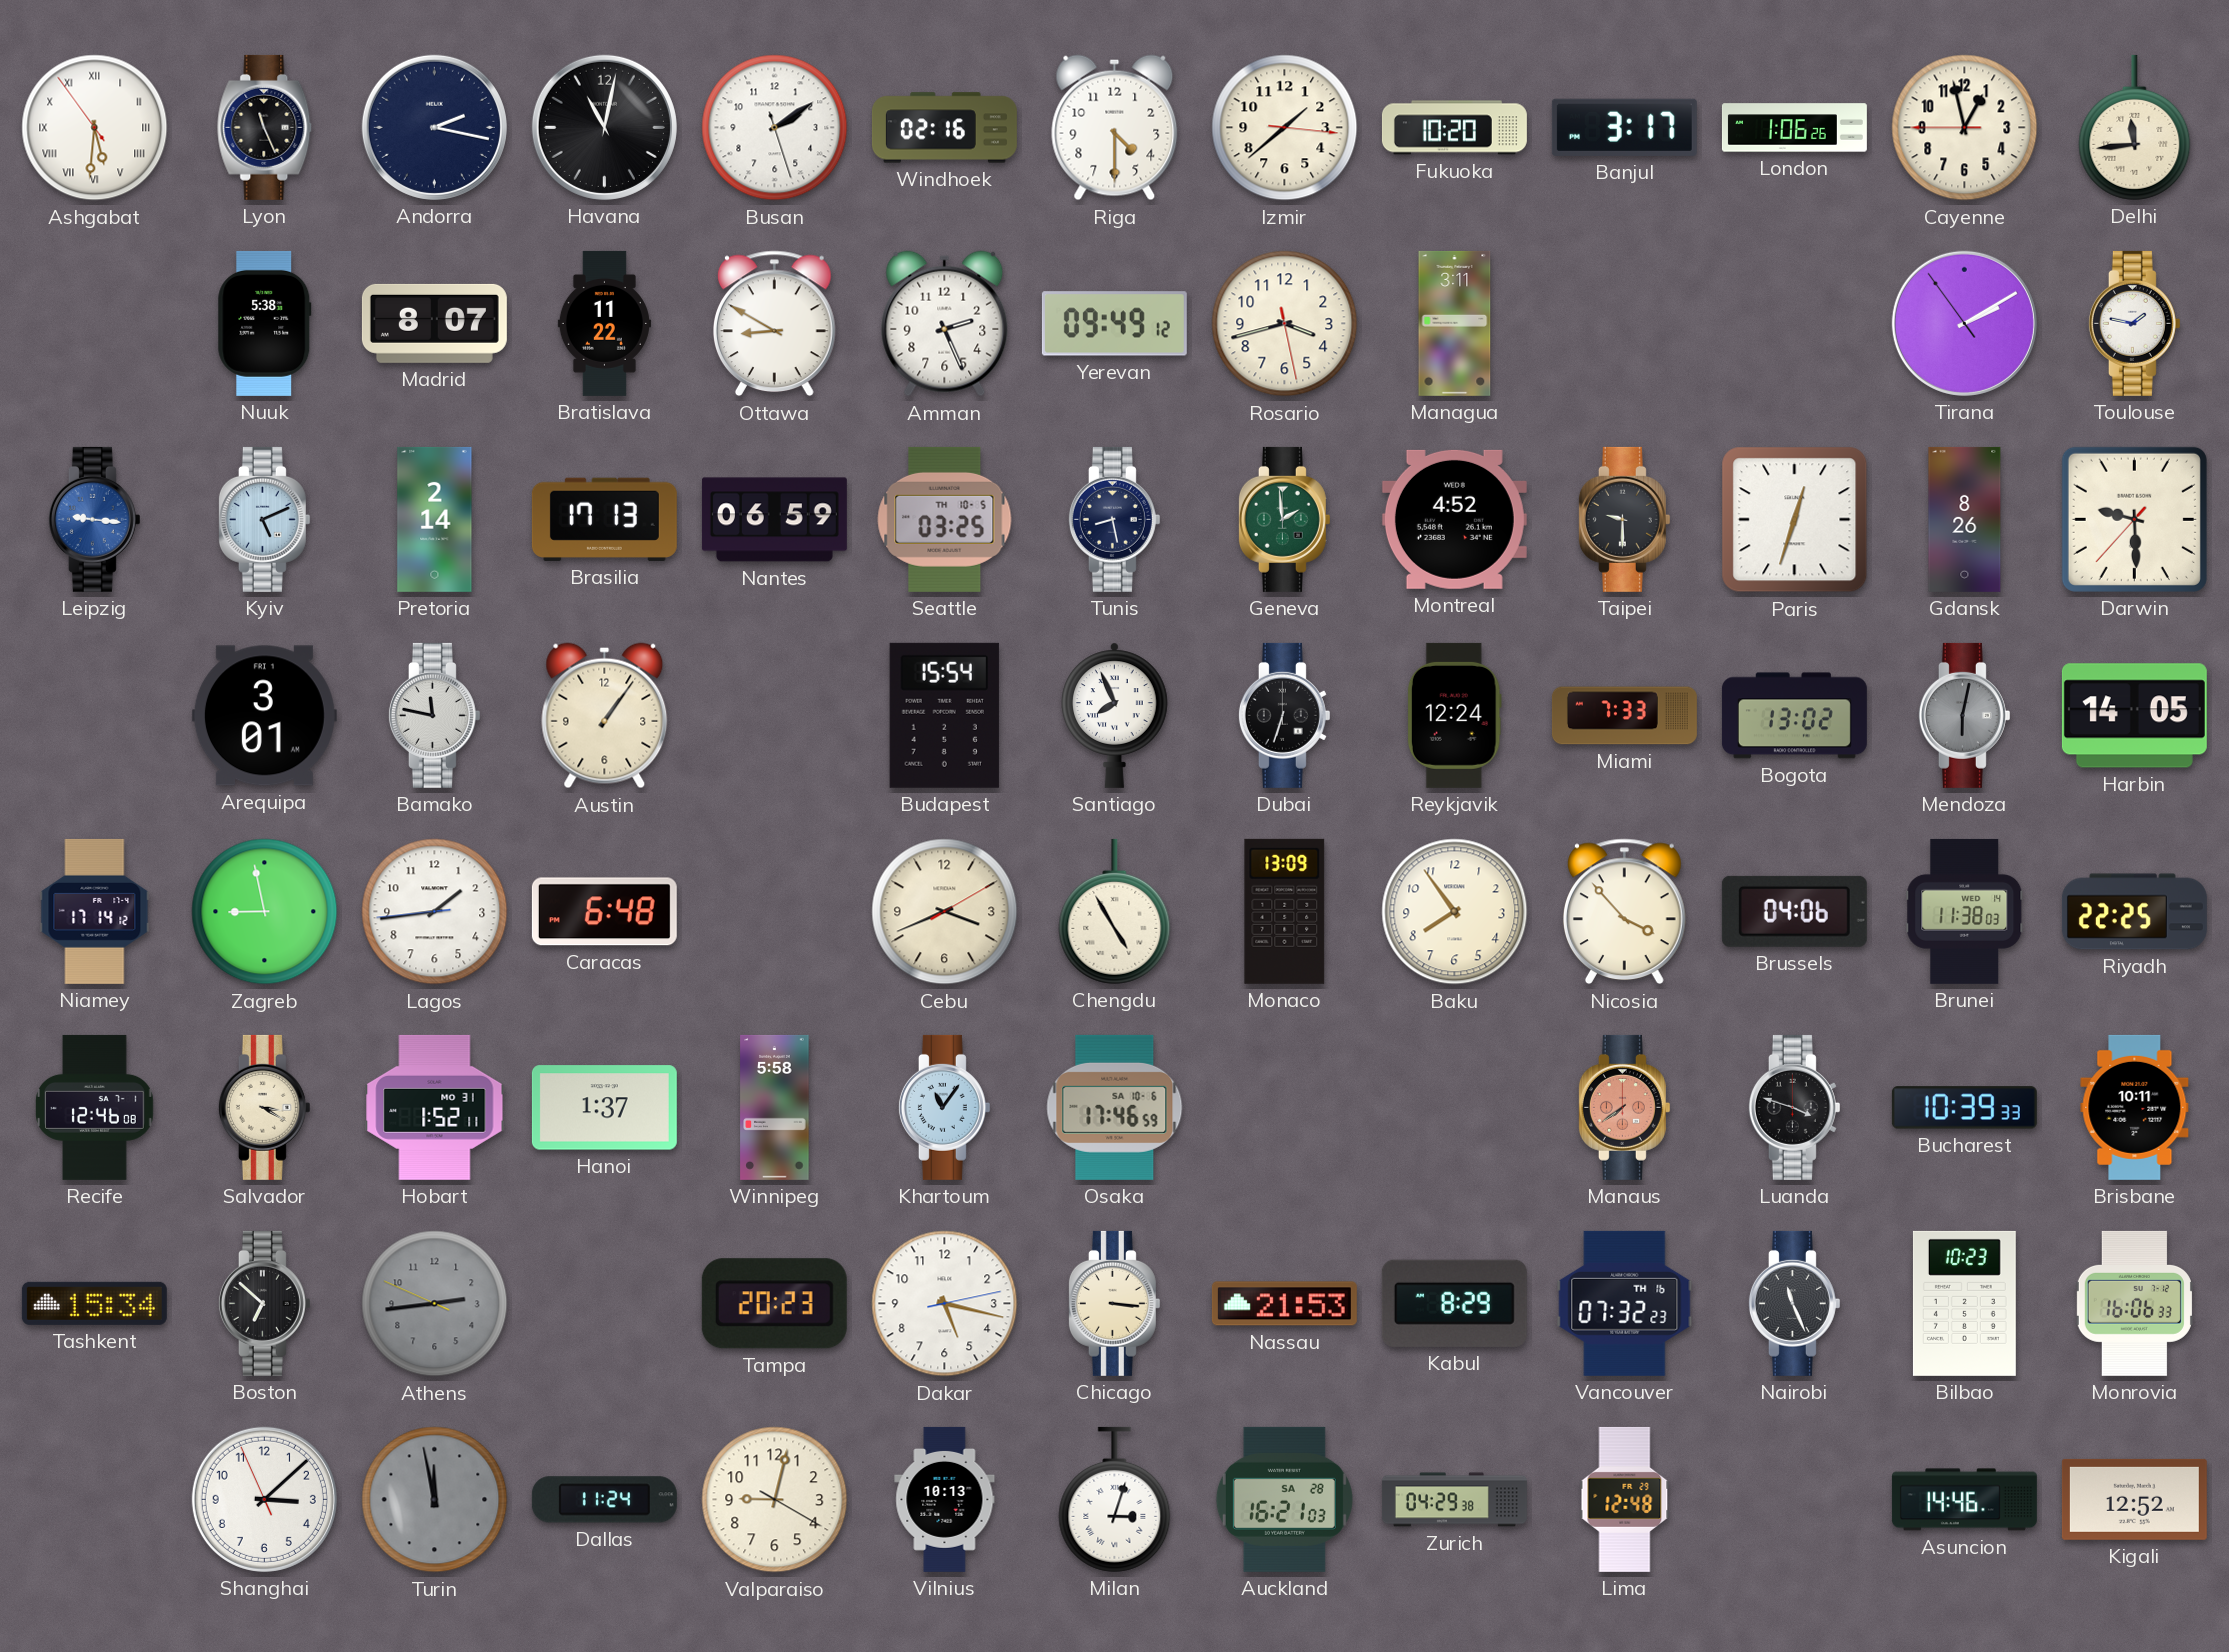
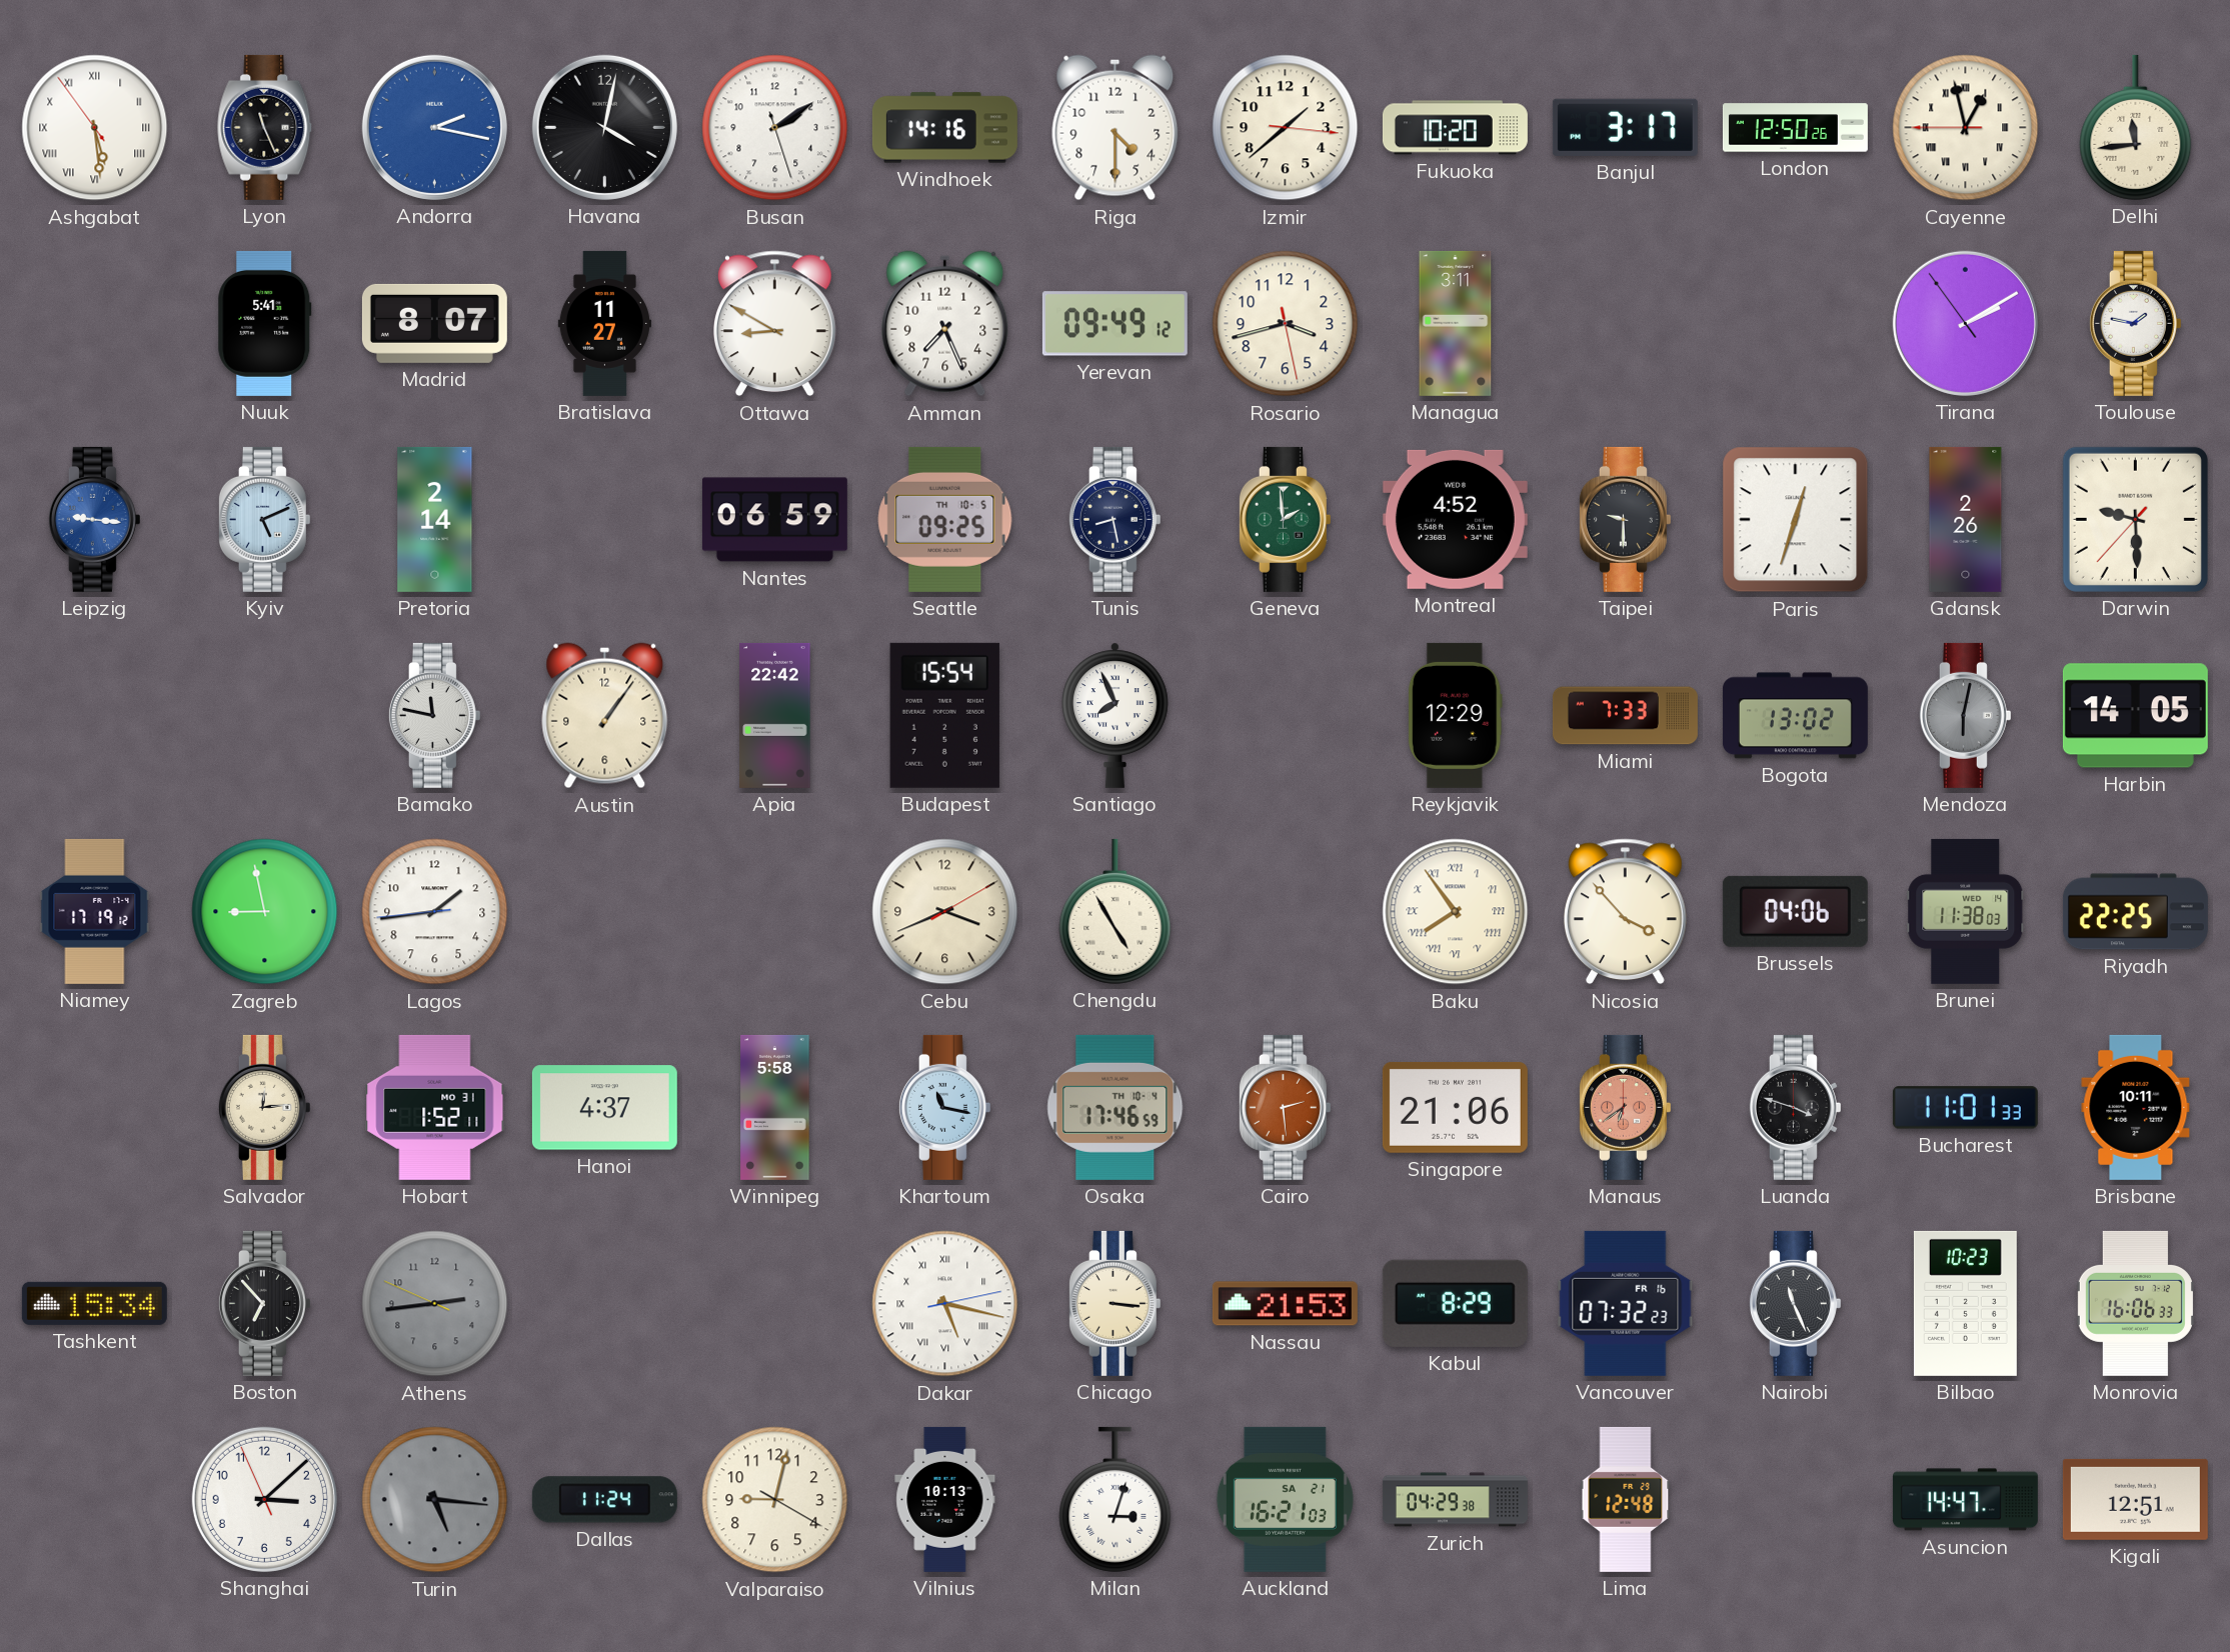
Ashgabat: 5:30 -> 5:28 (95, 128)
Andorra dial: navy -> blue (434, 127)
Havana: 11:02 -> 4:02 (604, 127)
Windhoek: 02:16 -> 14:16 (944, 128)
London: 1:06 -> 12:50 (1795, 128)
Cayenne numerals: Arabic -> Roman (1966, 128)
Nuuk: 5:38 -> 5:41 (265, 323)
Bratislava: 11:22 -> 11:27 (604, 323)
Amman: 2:26 -> 7:26 (945, 324)
Brasilia: 17:13 -> none (604, 519)
Seattle: 03:25 -> 09:25 (945, 519)
Gdansk: 8:26 -> 2:26 (1966, 519)
Arequipa: 3:01 -> none (264, 716)
Apia: none -> 22:42 (775, 715)
Dubai: 6:33 -> none (1284, 715)
Reykjavik: 12:24 -> 12:29 (1455, 715)
Niamey: 17:14 -> 17:19 (95, 911)
Caracas: 6:48 -> none (604, 912)
Monaco: 13:09 -> none (1285, 911)
Baku numerals: Arabic -> Roman (1456, 912)
Recife: 12:46 -> none (95, 1107)
Salvador: 3:20 -> 12:14 (264, 1107)
Hanoi: 1:37 -> 4:37 (604, 1108)
Khartoum: 11:06 -> 11:17 (944, 1107)
Osaka date: SA 10-6 -> TH 10-4 (1116, 1107)
Cairo: none -> 2:29 (1285, 1107)
Singapore: none -> 21:06 (1455, 1107)
Manaus: 7:39 -> 6:39 (1625, 1107)
Bucharest: 10:39 -> 11:01 (1965, 1108)
Boston: 6:52 -> 6:53 (264, 1303)
Tampa: 20:23 -> none (774, 1304)
Dakar numerals: Arabic -> Roman (945, 1304)
Vancouver date: TH 16 -> FR 16 (1626, 1303)
Turin: 11:58 -> 5:16 (435, 1500)
Auckland date: SA 28 -> SA 21 (1285, 1499)
Asuncion: 14:46 -> 14:47 (1965, 1500)
Kigali: 12:52 -> 12:51 (2135, 1499)
